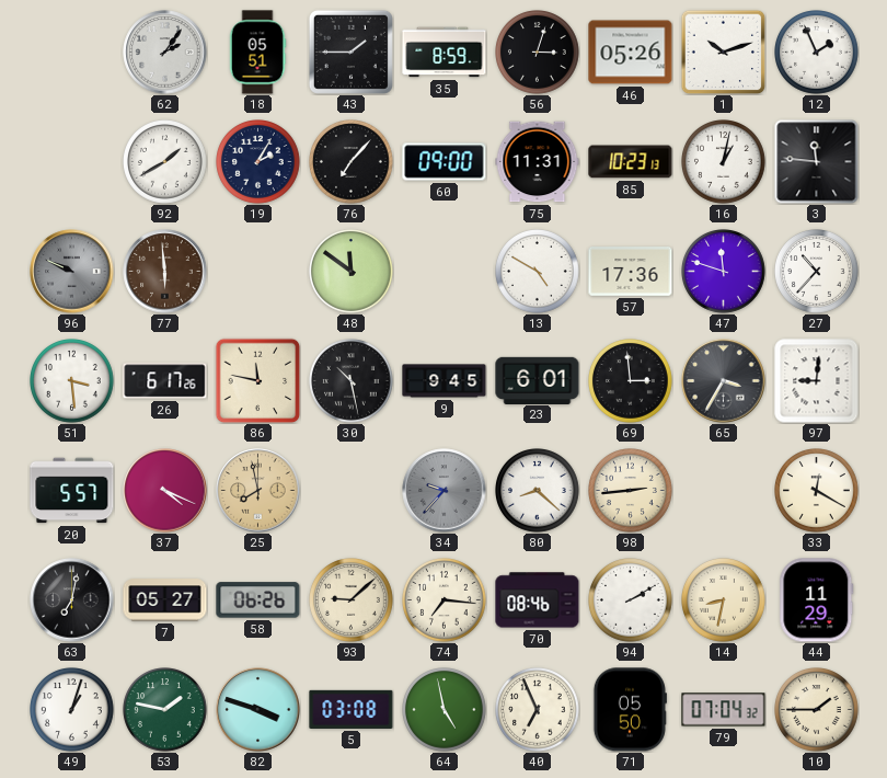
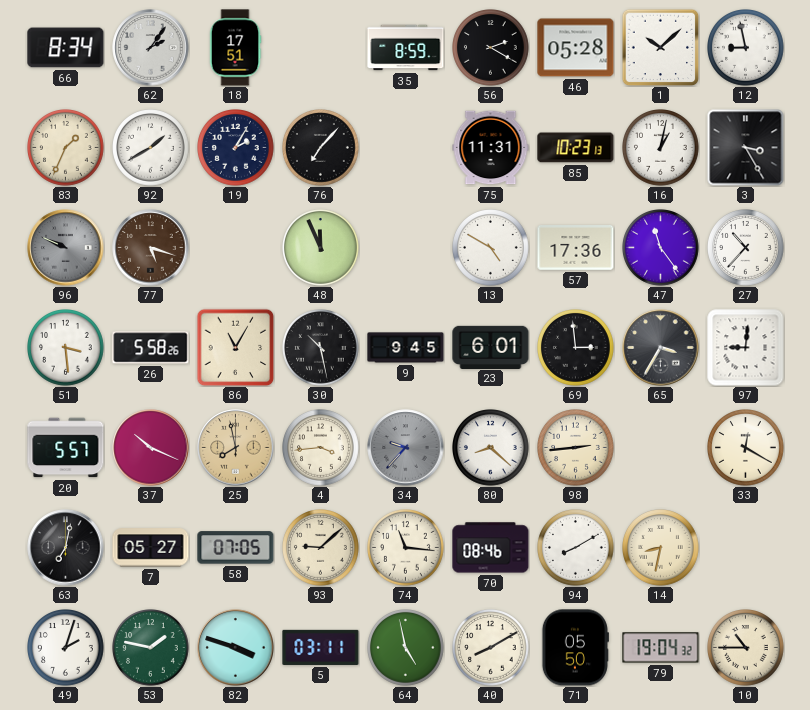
66: none -> 8:34 (66, 48)
18: 05:51 -> 17:51 (235, 48)
43: 1:45 -> none (350, 52)
56: 3:03 -> 2:20 (491, 48)
46: 05:26 -> 05:28 (576, 48)
1: 10:12 -> 10:08 (660, 47)
12: 1:56 -> 8:58 (746, 48)
83: none -> 1:34 (66, 148)
60: 09:00 -> none (445, 162)
3: 11:46 -> 3:25 (746, 148)
77: 5:59 -> 5:18 (151, 248)
48: 11:51 -> 11:56 (321, 248)
47: 11:48 -> 11:24 (661, 248)
26: 6:17 -> 5:58 (151, 348)
86: 11:47 -> 11:05 (235, 347)
37: 4:19 -> 10:19 (151, 448)
4: none -> 3:44 (321, 448)
58: 06:26 -> 07:05 (236, 548)
74: 7:16 -> 11:16 (406, 548)
94: 2:10 -> 8:10 (576, 548)
44: 11:29 -> none (817, 600)
49: 1:03 -> 2:03 (66, 648)
5: 03:08 -> 03:11 (321, 647)
40: 6:56 -> 8:10 (491, 648)
79: 07:04 -> 19:04 (661, 648)
10: 1:45 -> 10:45 (746, 648)
